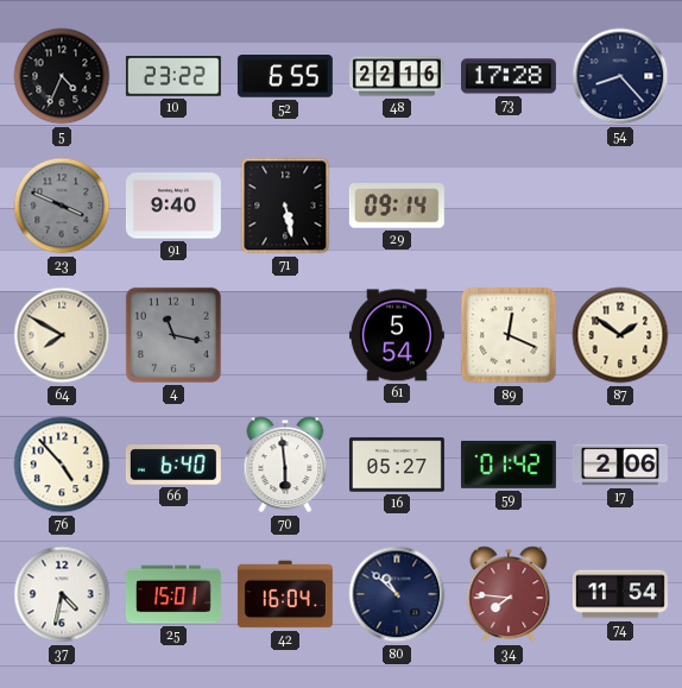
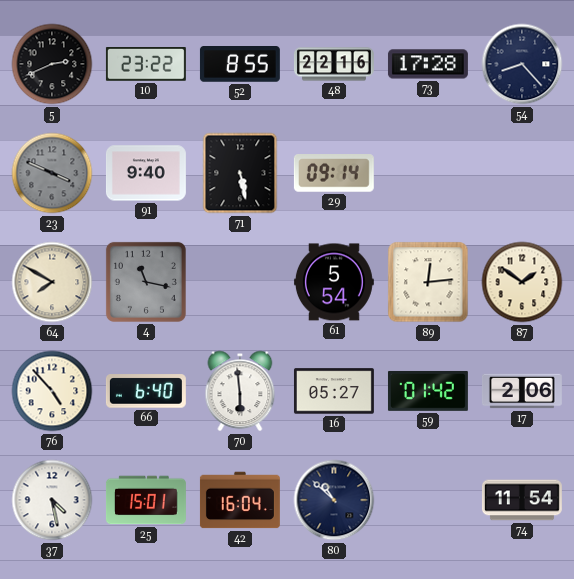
5: 4:34 -> 2:41 (52, 64)
52: 6:55 -> 8:55 (240, 64)
89: 12:19 -> 12:14 (428, 282)
37: 4:32 -> 4:28 (52, 500)
34: 7:46 -> none (509, 594)
